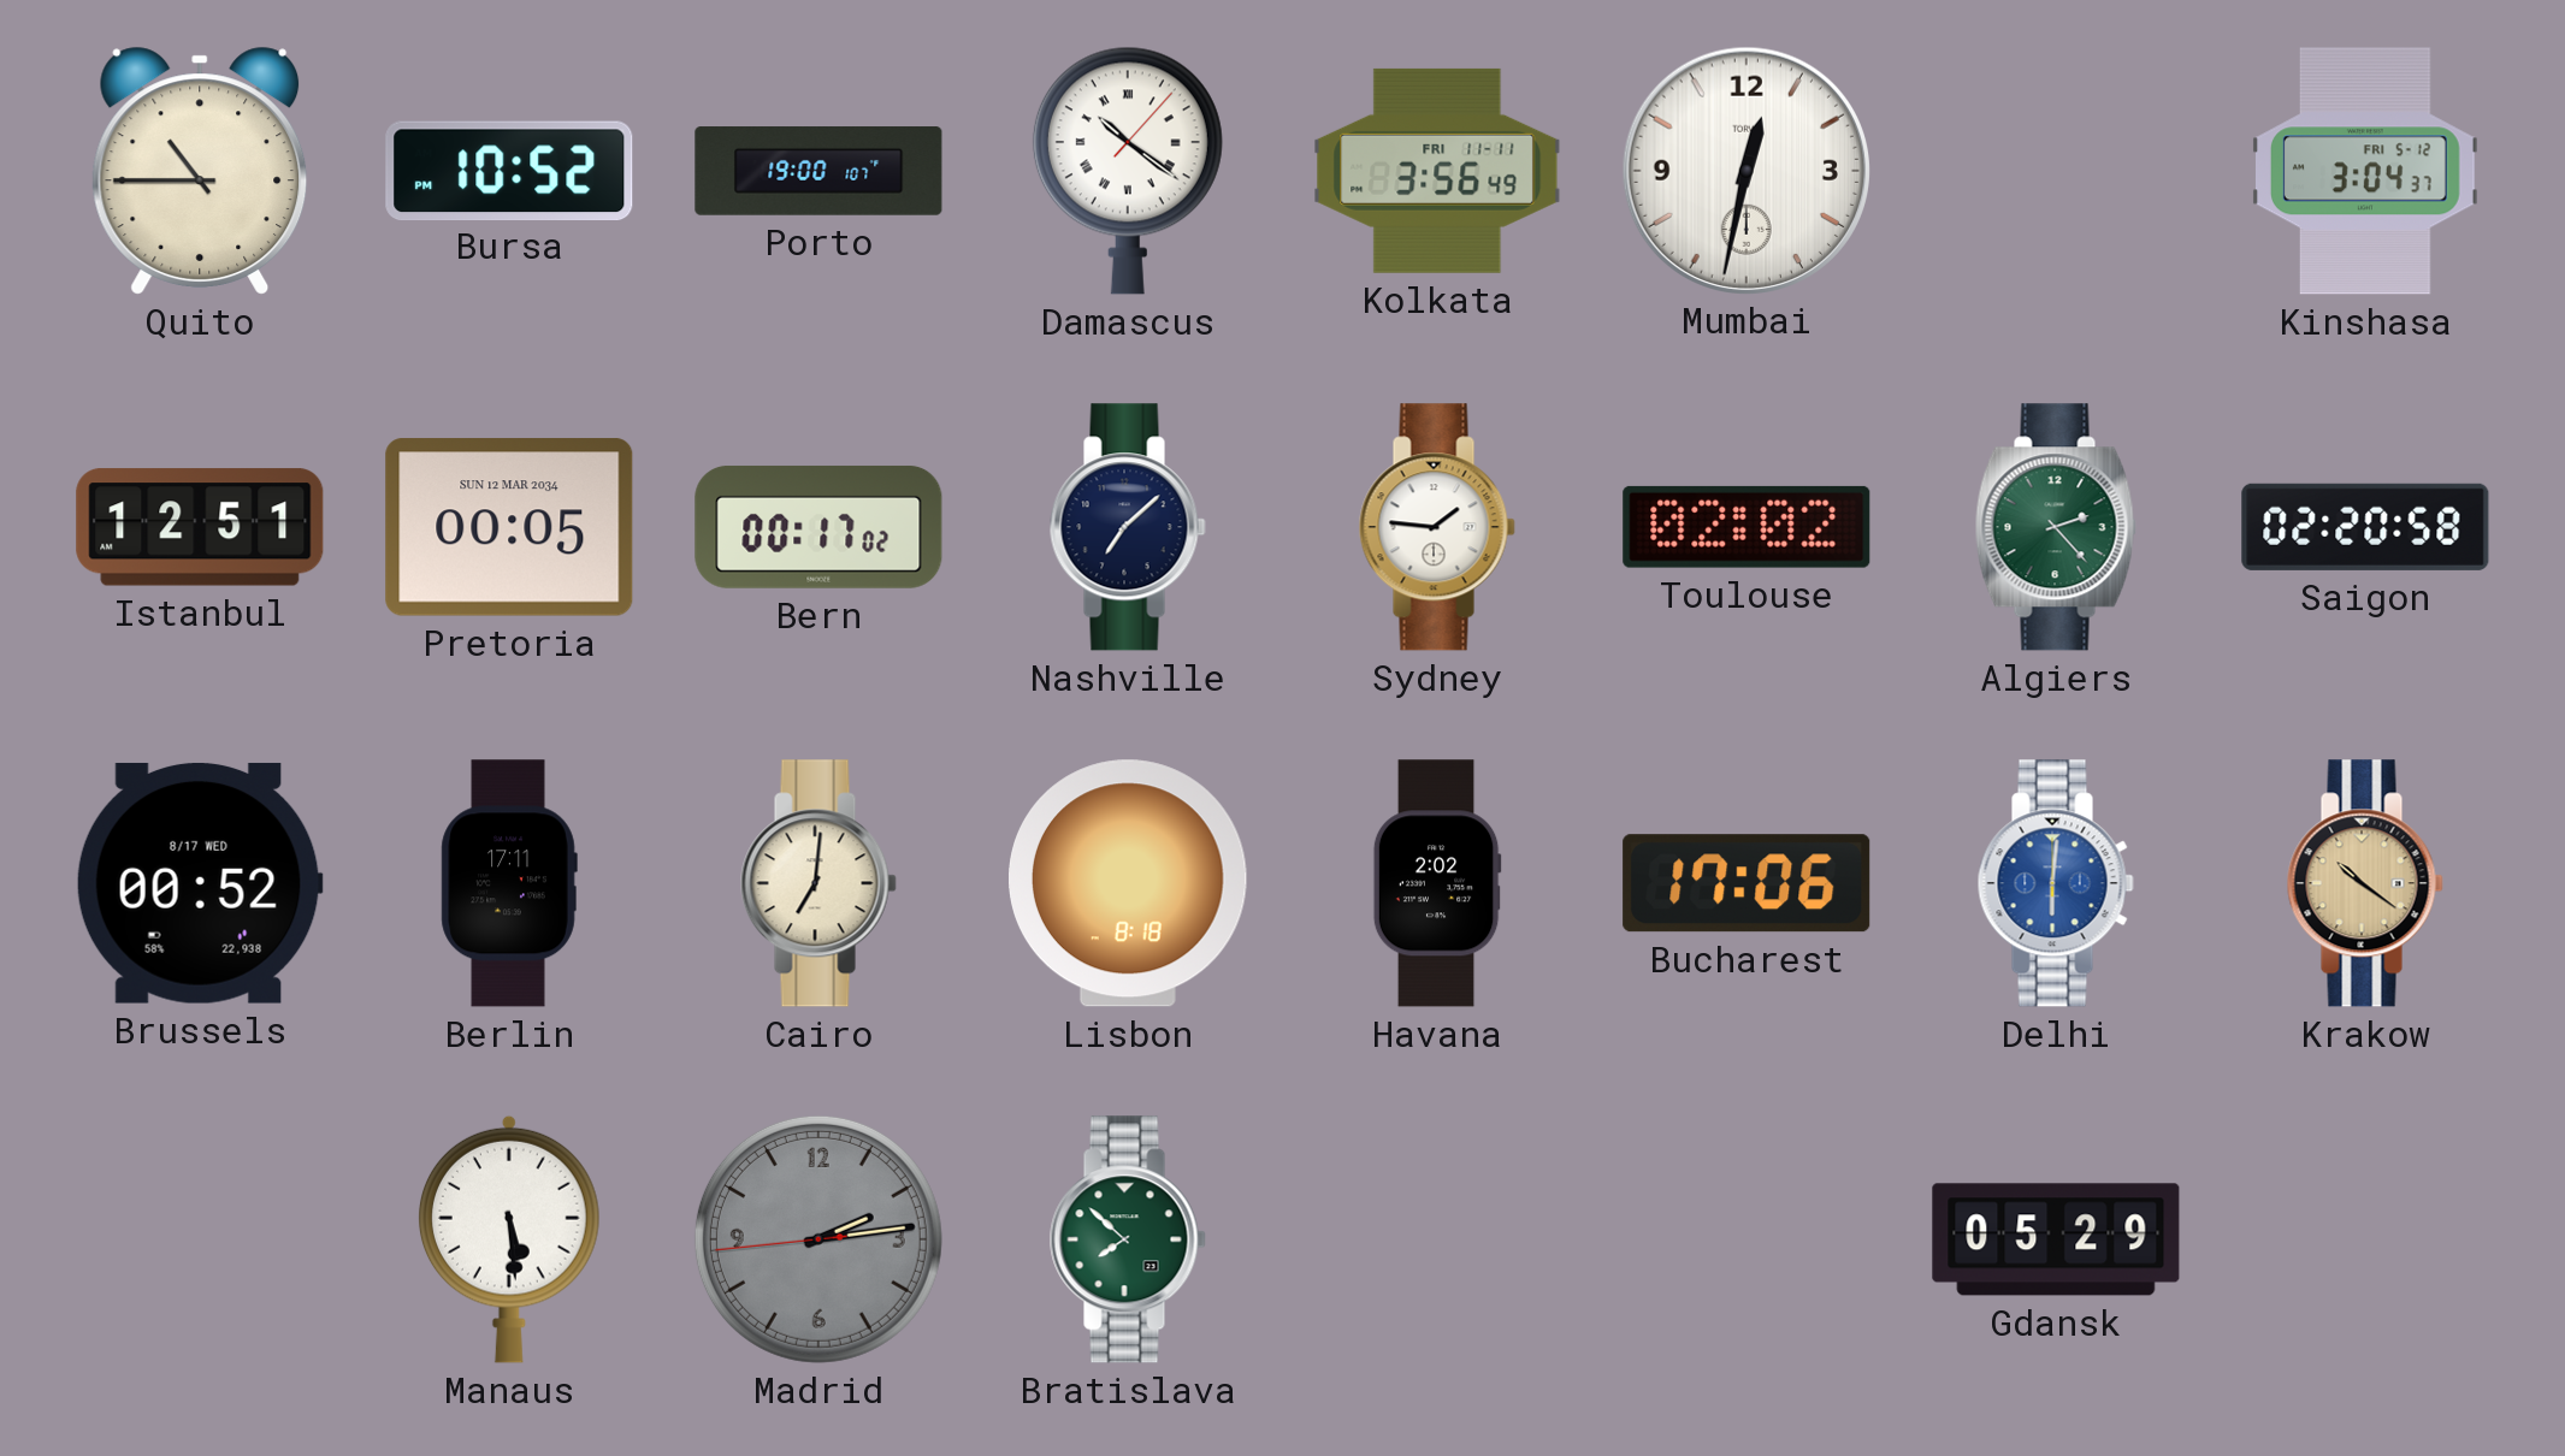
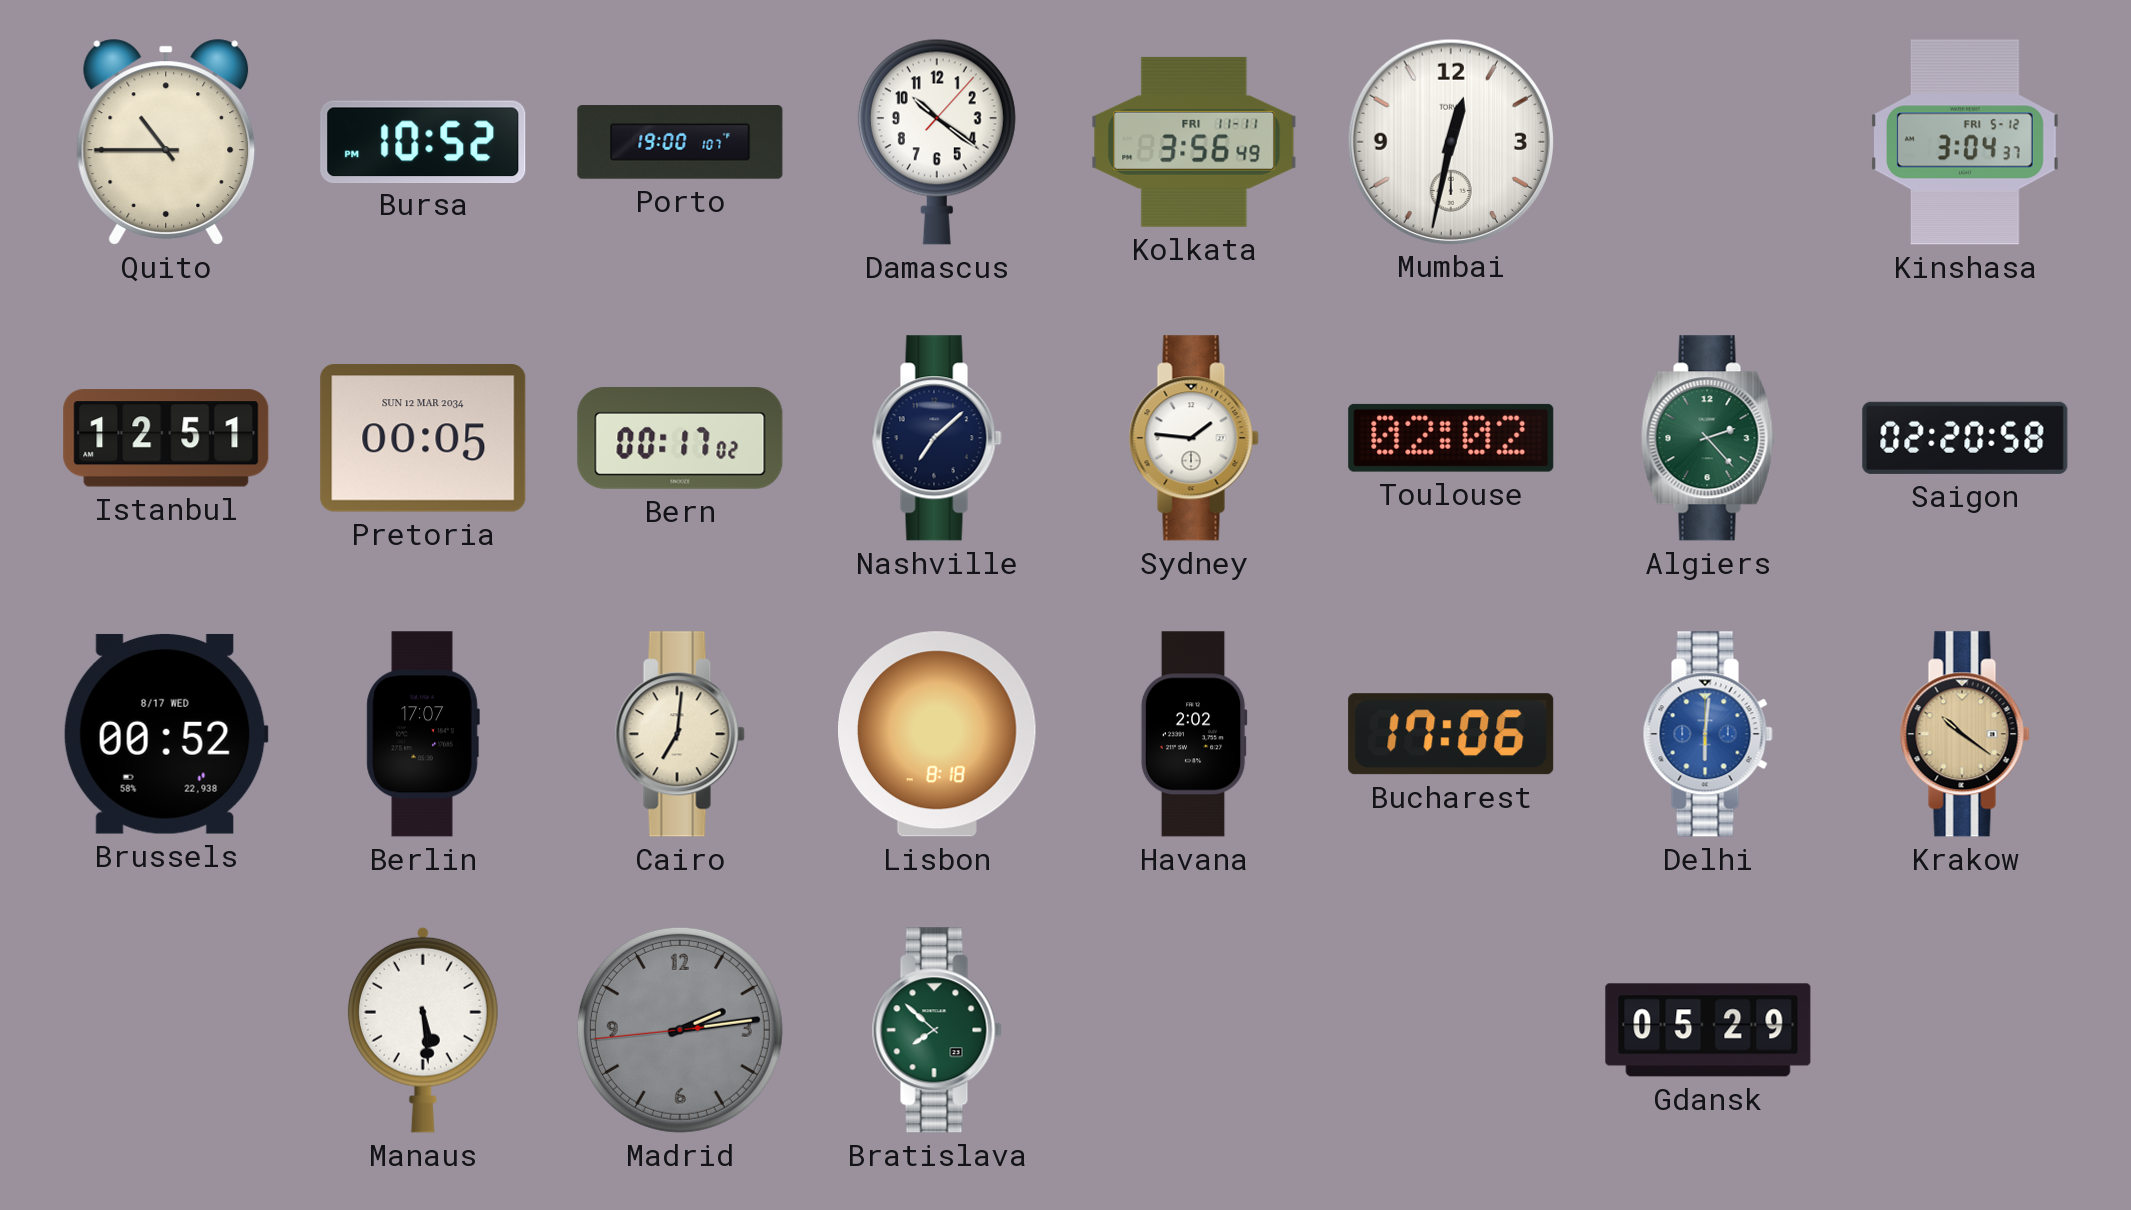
Damascus numerals: Roman -> Arabic (937, 142)
Berlin: 17:11 -> 17:07 (423, 734)
